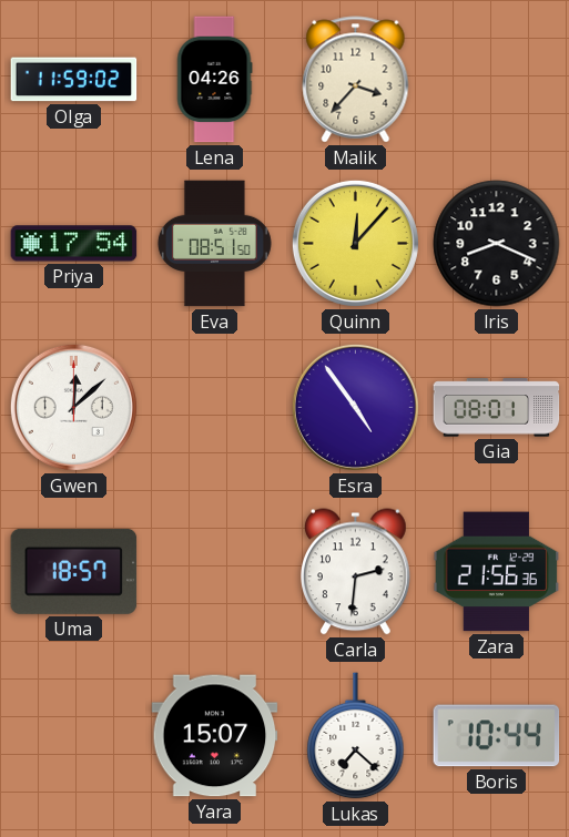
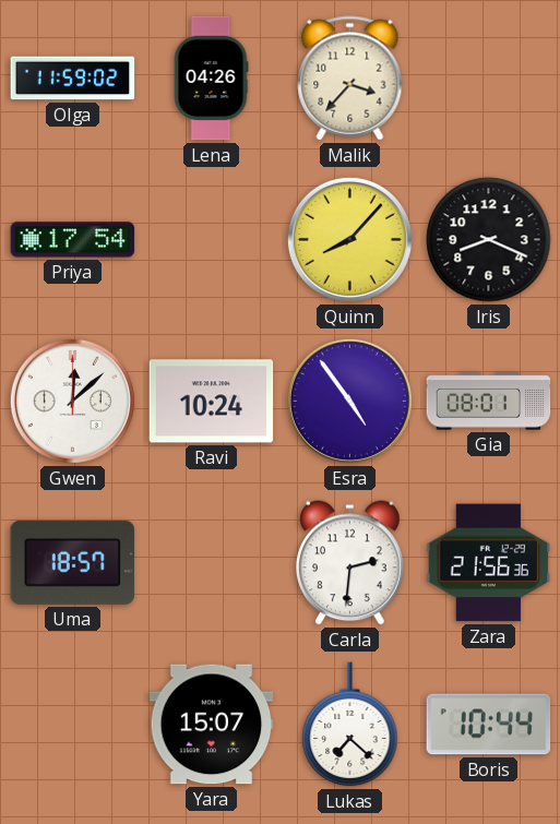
Eva: 08:51 -> none (214, 244)
Quinn: 12:07 -> 8:07 (349, 239)
Ravi: none -> 10:24 (212, 402)
